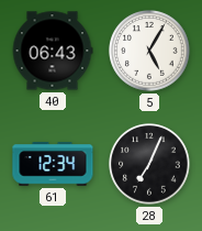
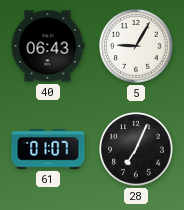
5: 5:05 -> 9:05 (136, 46)
61: 12:34 -> 01:07 (48, 149)
